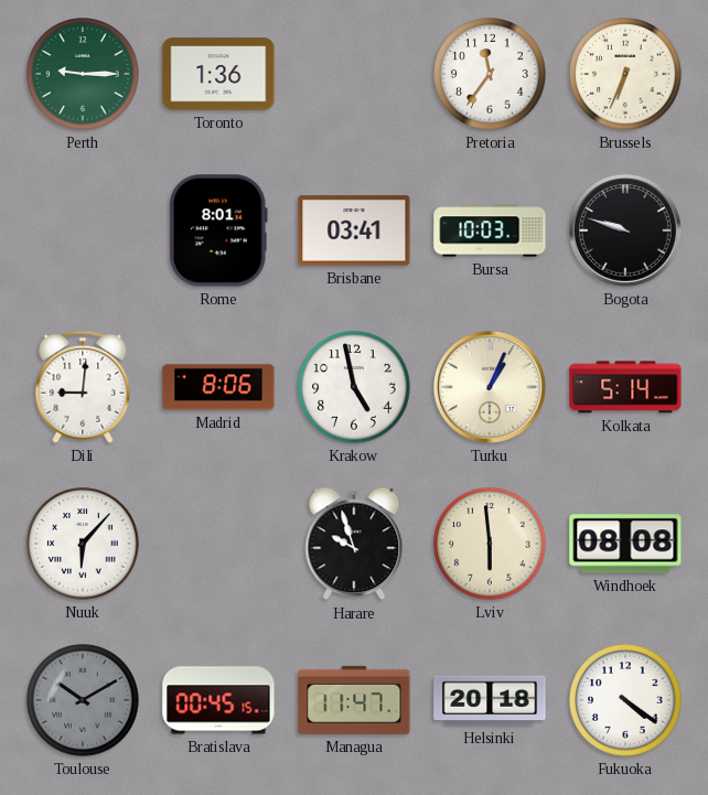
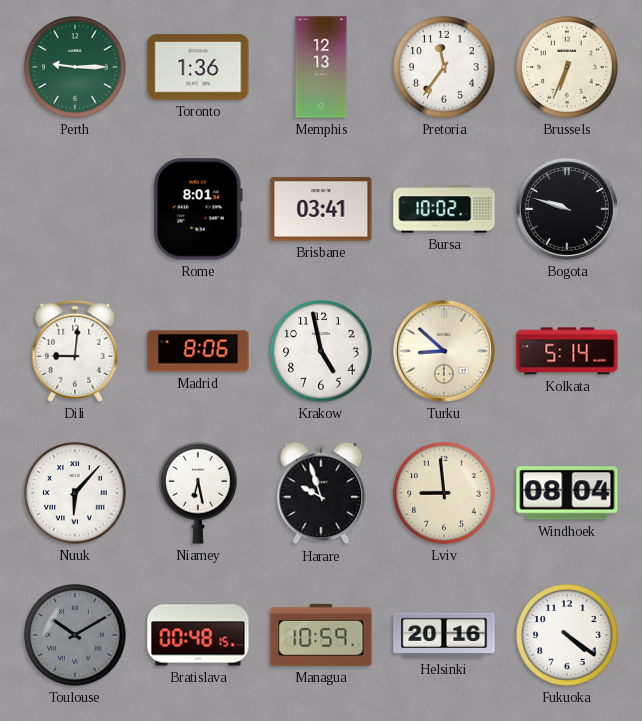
Memphis: none -> 12:13 (321, 67)
Bursa: 10:03 -> 10:02 (444, 209)
Turku: 1:04 -> 8:52 (444, 351)
Niamey: none -> 6:28 (198, 493)
Lviv: 5:59 -> 8:59 (444, 493)
Windhoek: 08:08 -> 08:04 (567, 493)
Bratislava: 00:45 -> 00:48 (198, 635)
Managua: 11:47 -> 10:59 (321, 635)
Helsinki: 20:18 -> 20:16 (444, 635)
